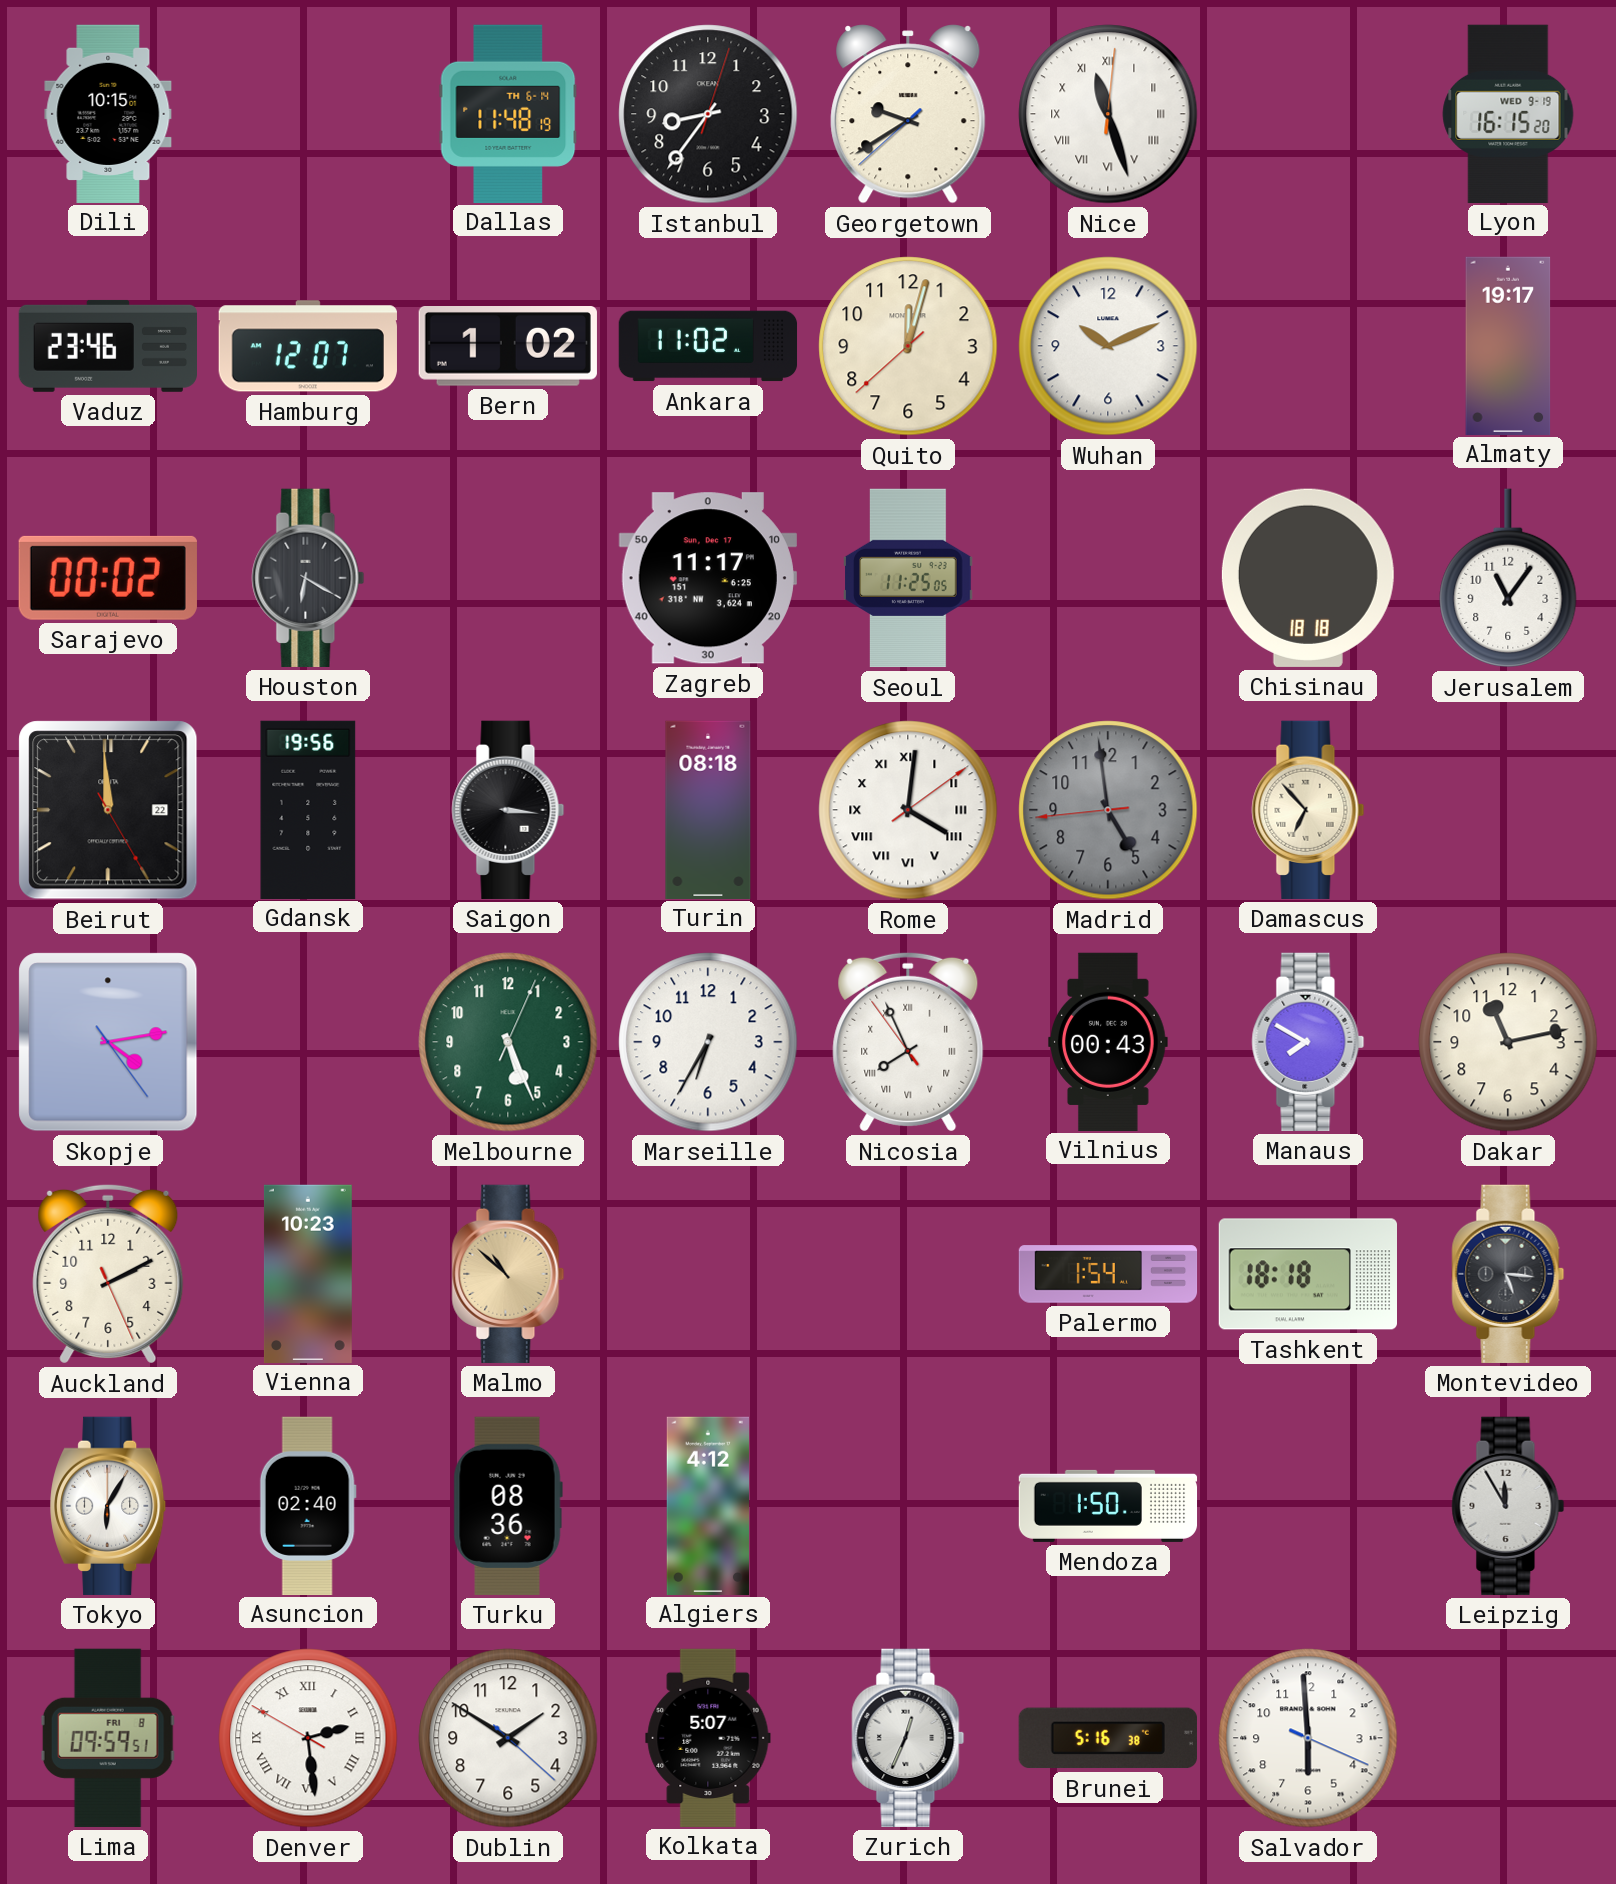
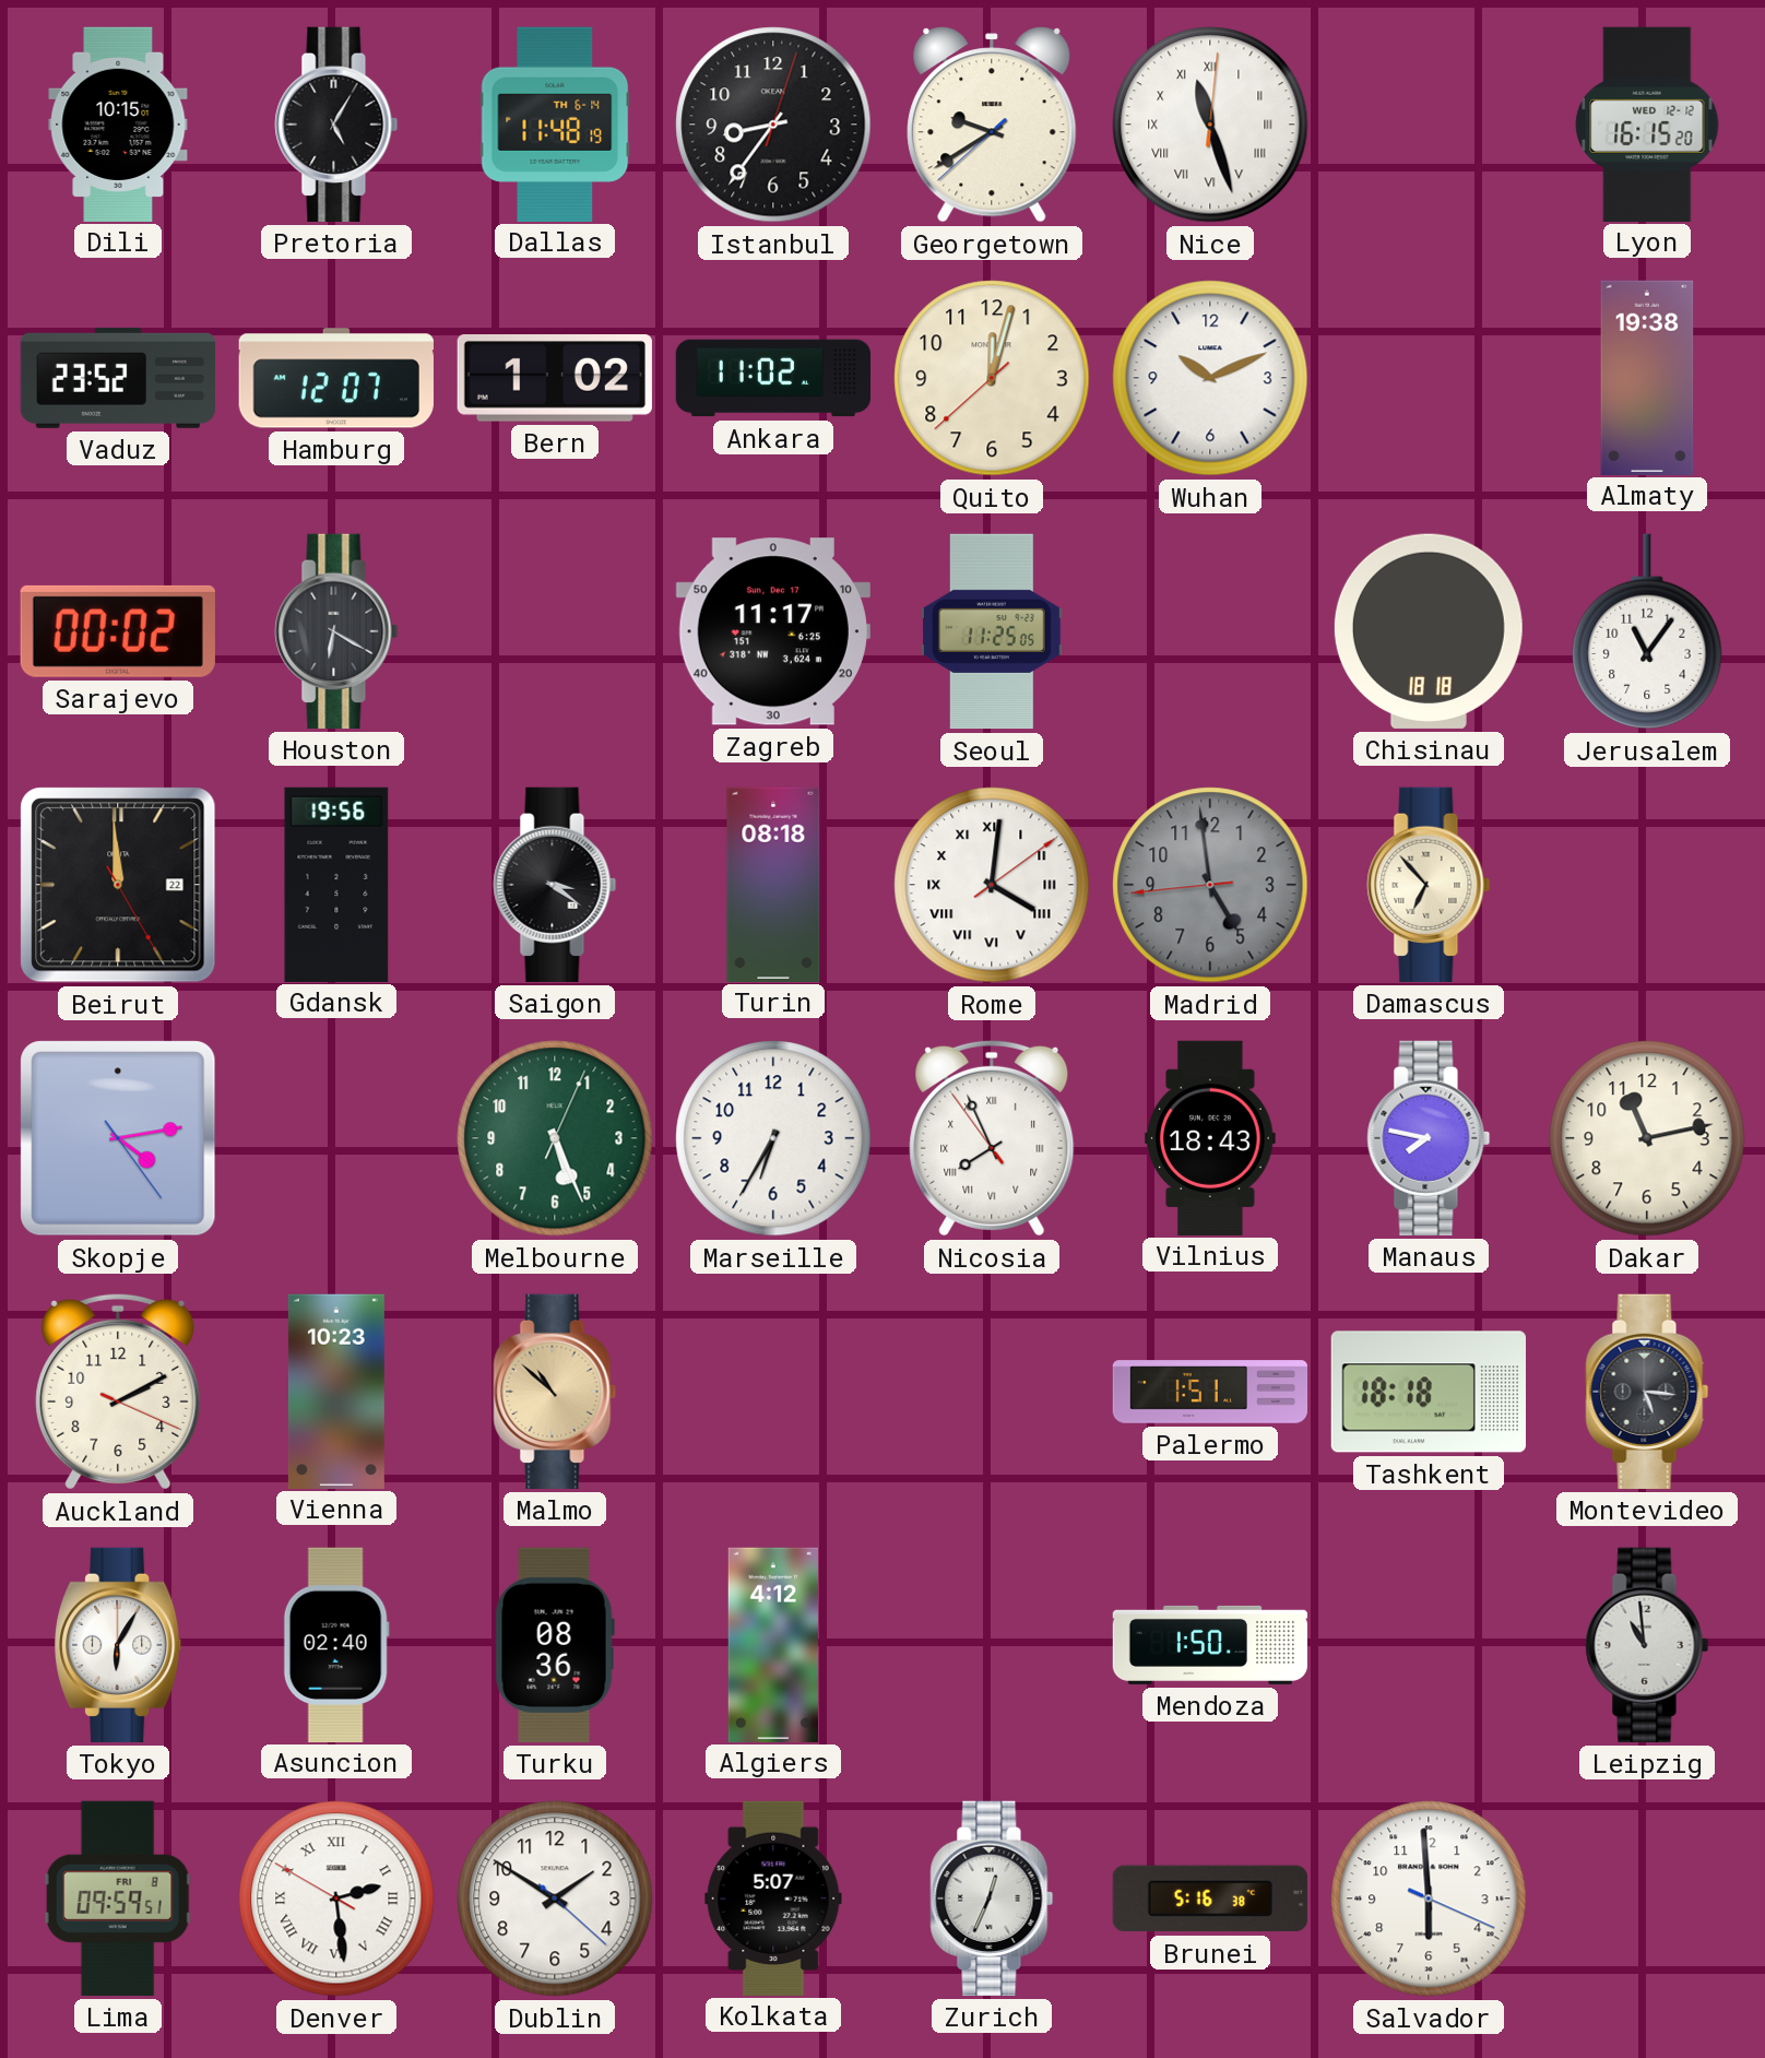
Pretoria: none -> 5:05 (336, 125)
Lyon date: WED 9-19 -> WED 12-12 (1647, 123)
Vaduz: 23:46 -> 23:52 (117, 378)
Almaty: 19:17 -> 19:38 (1647, 377)
Saigon: 3:16 -> 3:21 (555, 885)
Vilnius: 00:43 -> 18:43 (1210, 1137)
Manaus: 7:50 -> 7:47 (1429, 1138)
Auckland: 2:10:26 -> 2:10:19 (118, 1392)
Palermo: 1:54 -> 1:51 (1210, 1392)
Leipzig: 11:55 -> 10:59 (1647, 1645)
